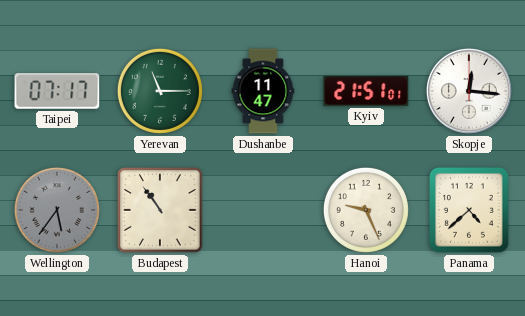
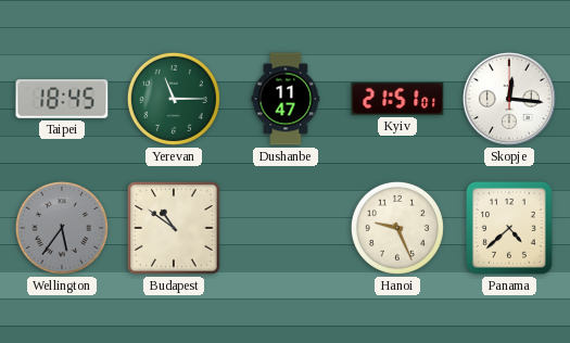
Taipei: 07:17 -> 18:45 (62, 99)
Budapest: 10:54 -> 10:51 (174, 228)
